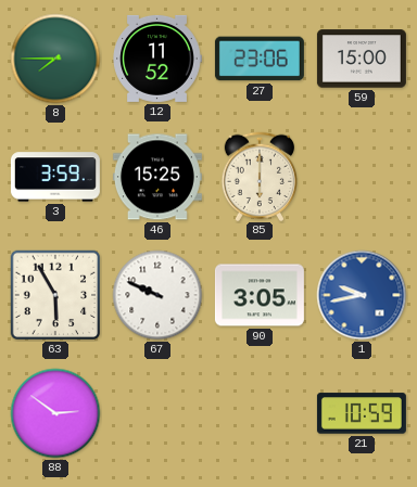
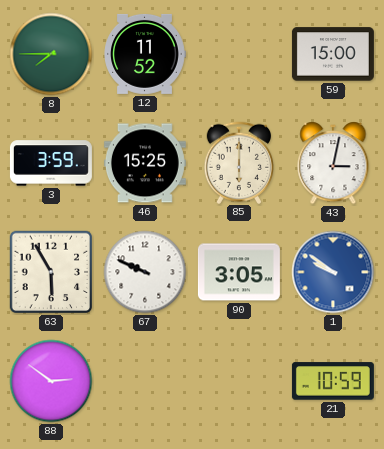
27: 23:06 -> none (260, 59)
43: none -> 3:02 (333, 163)
1: 9:43 -> 9:51 (333, 272)
